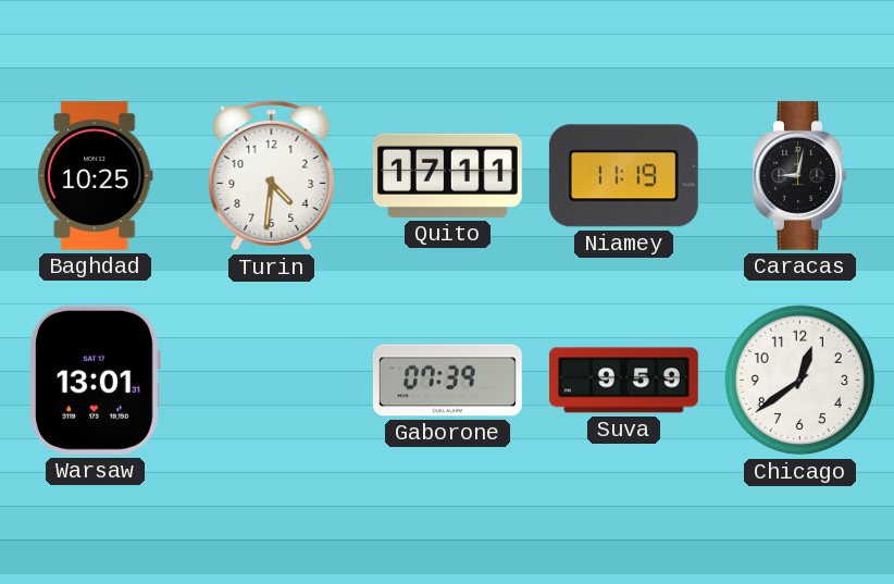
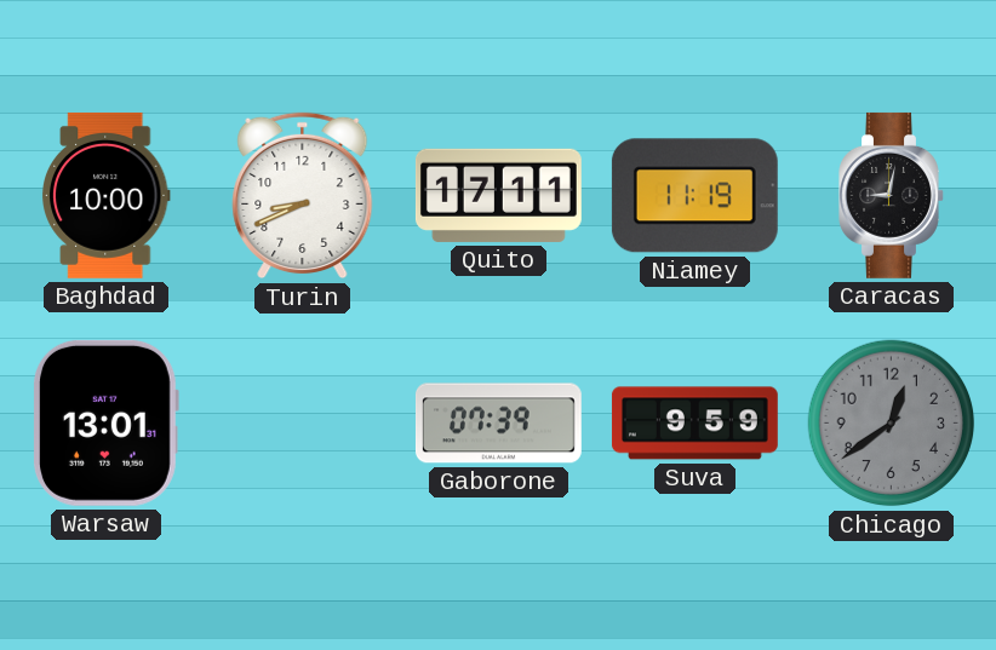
Baghdad: 10:25 -> 10:00 (105, 195)
Turin: 4:31 -> 8:41 (303, 196)
Chicago dial: white -> grey (892, 424)
